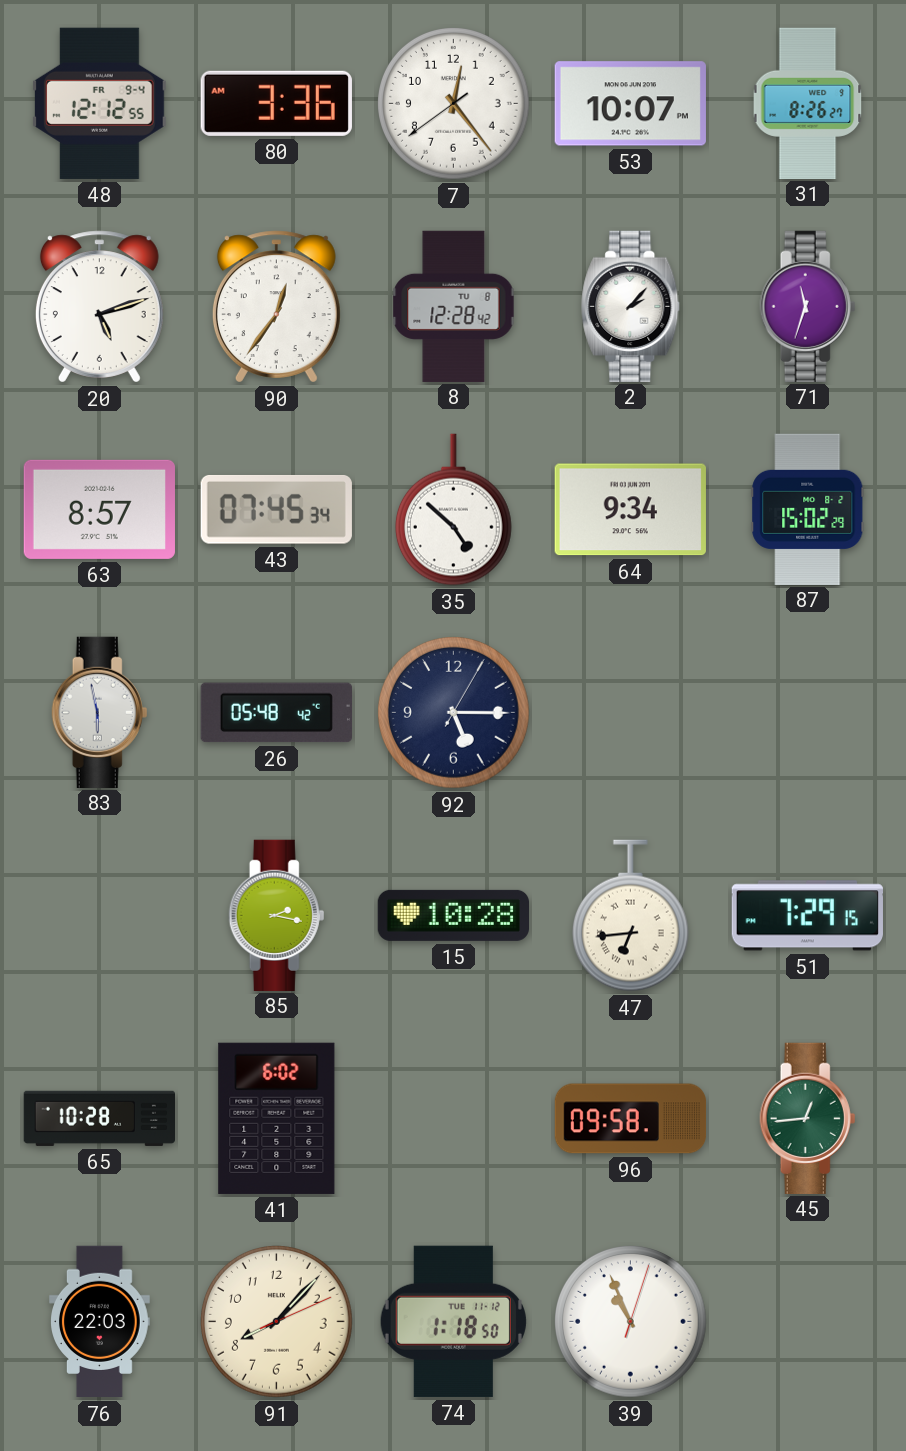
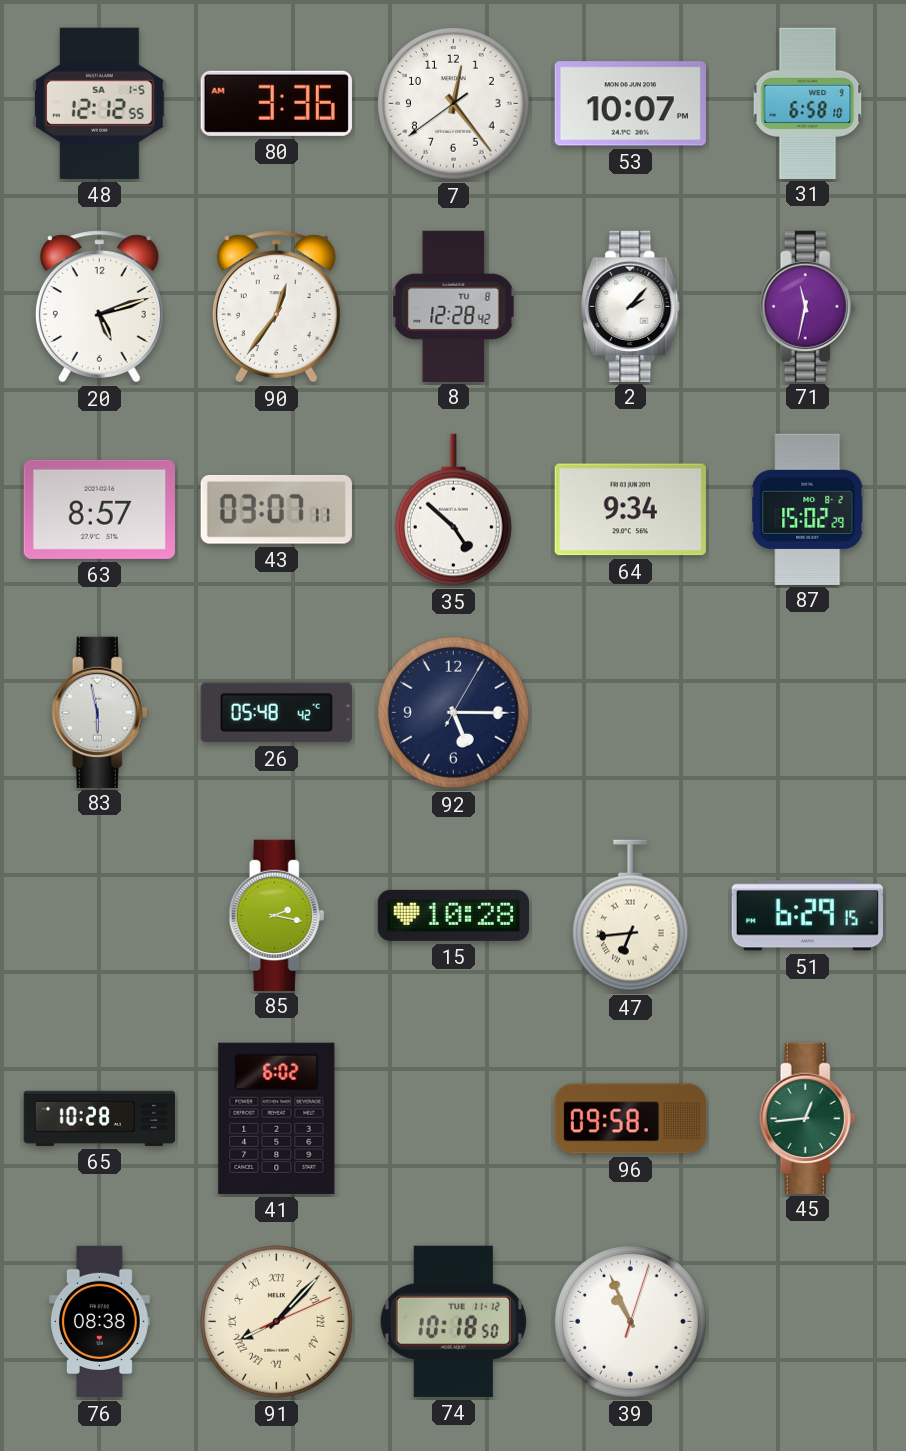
48 date: FR 9-4 -> SA 1-5 (99, 103)
31: 8:26 -> 6:58 (808, 103)
71: 11:33 -> 11:32 (808, 306)
43: 07:45 -> 03:07 (276, 509)
51: 7:29 -> 6:29 (807, 916)
76: 22:03 -> 08:38 (100, 1322)
91 numerals: Arabic -> Roman (277, 1322)
74: 1:18 -> 10:18 (453, 1321)
